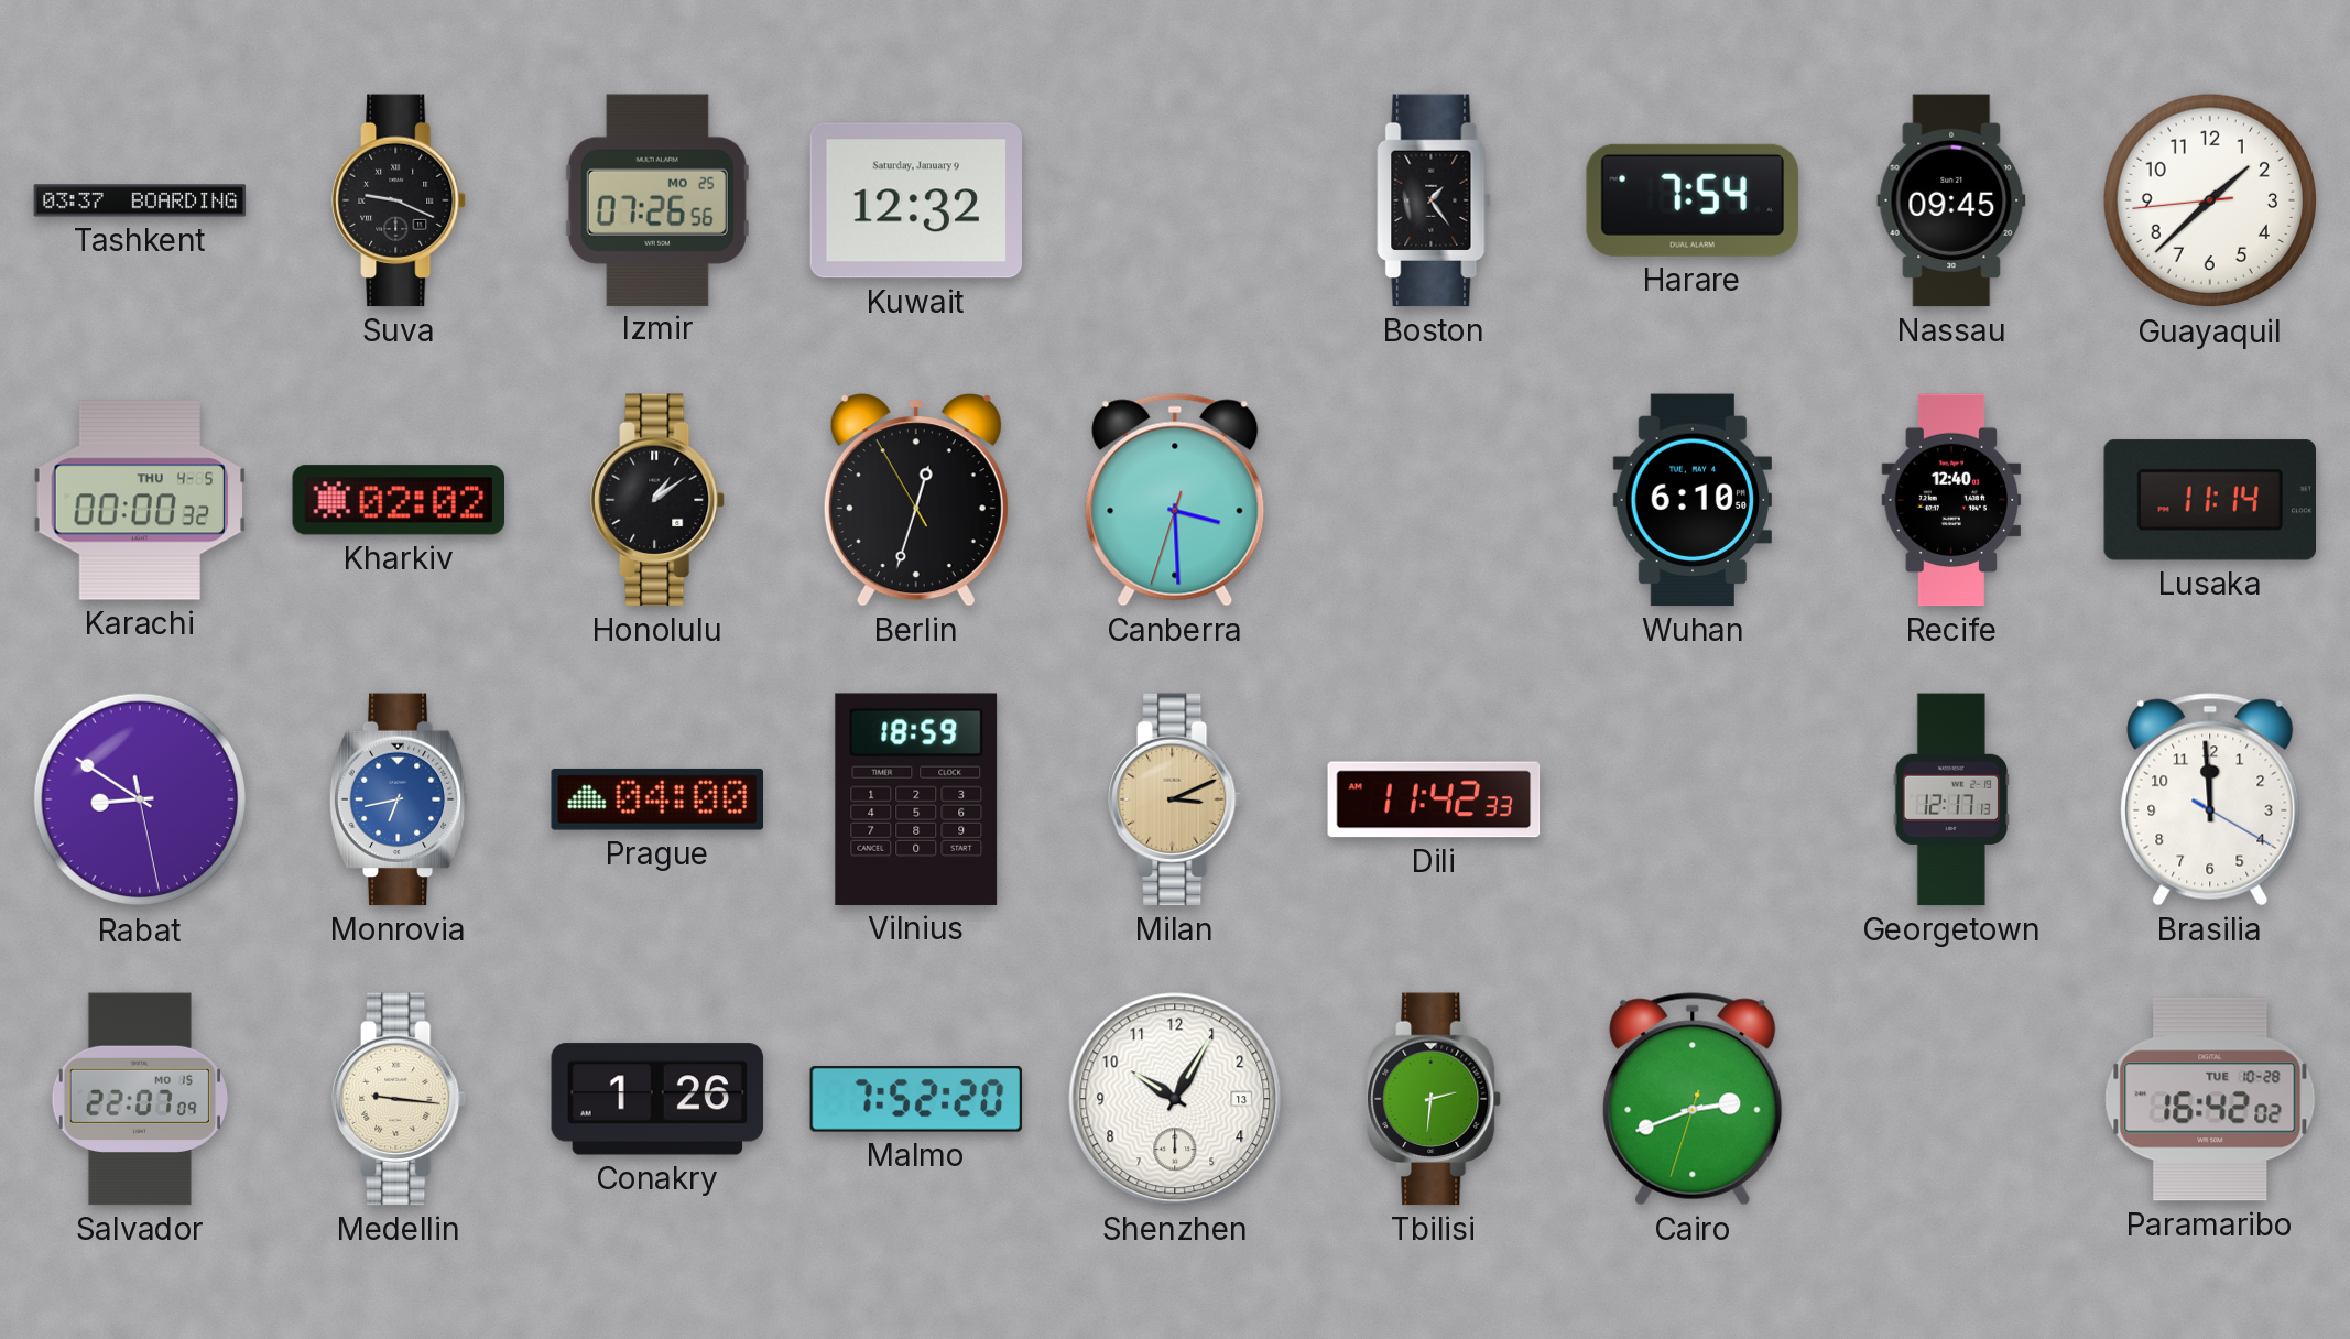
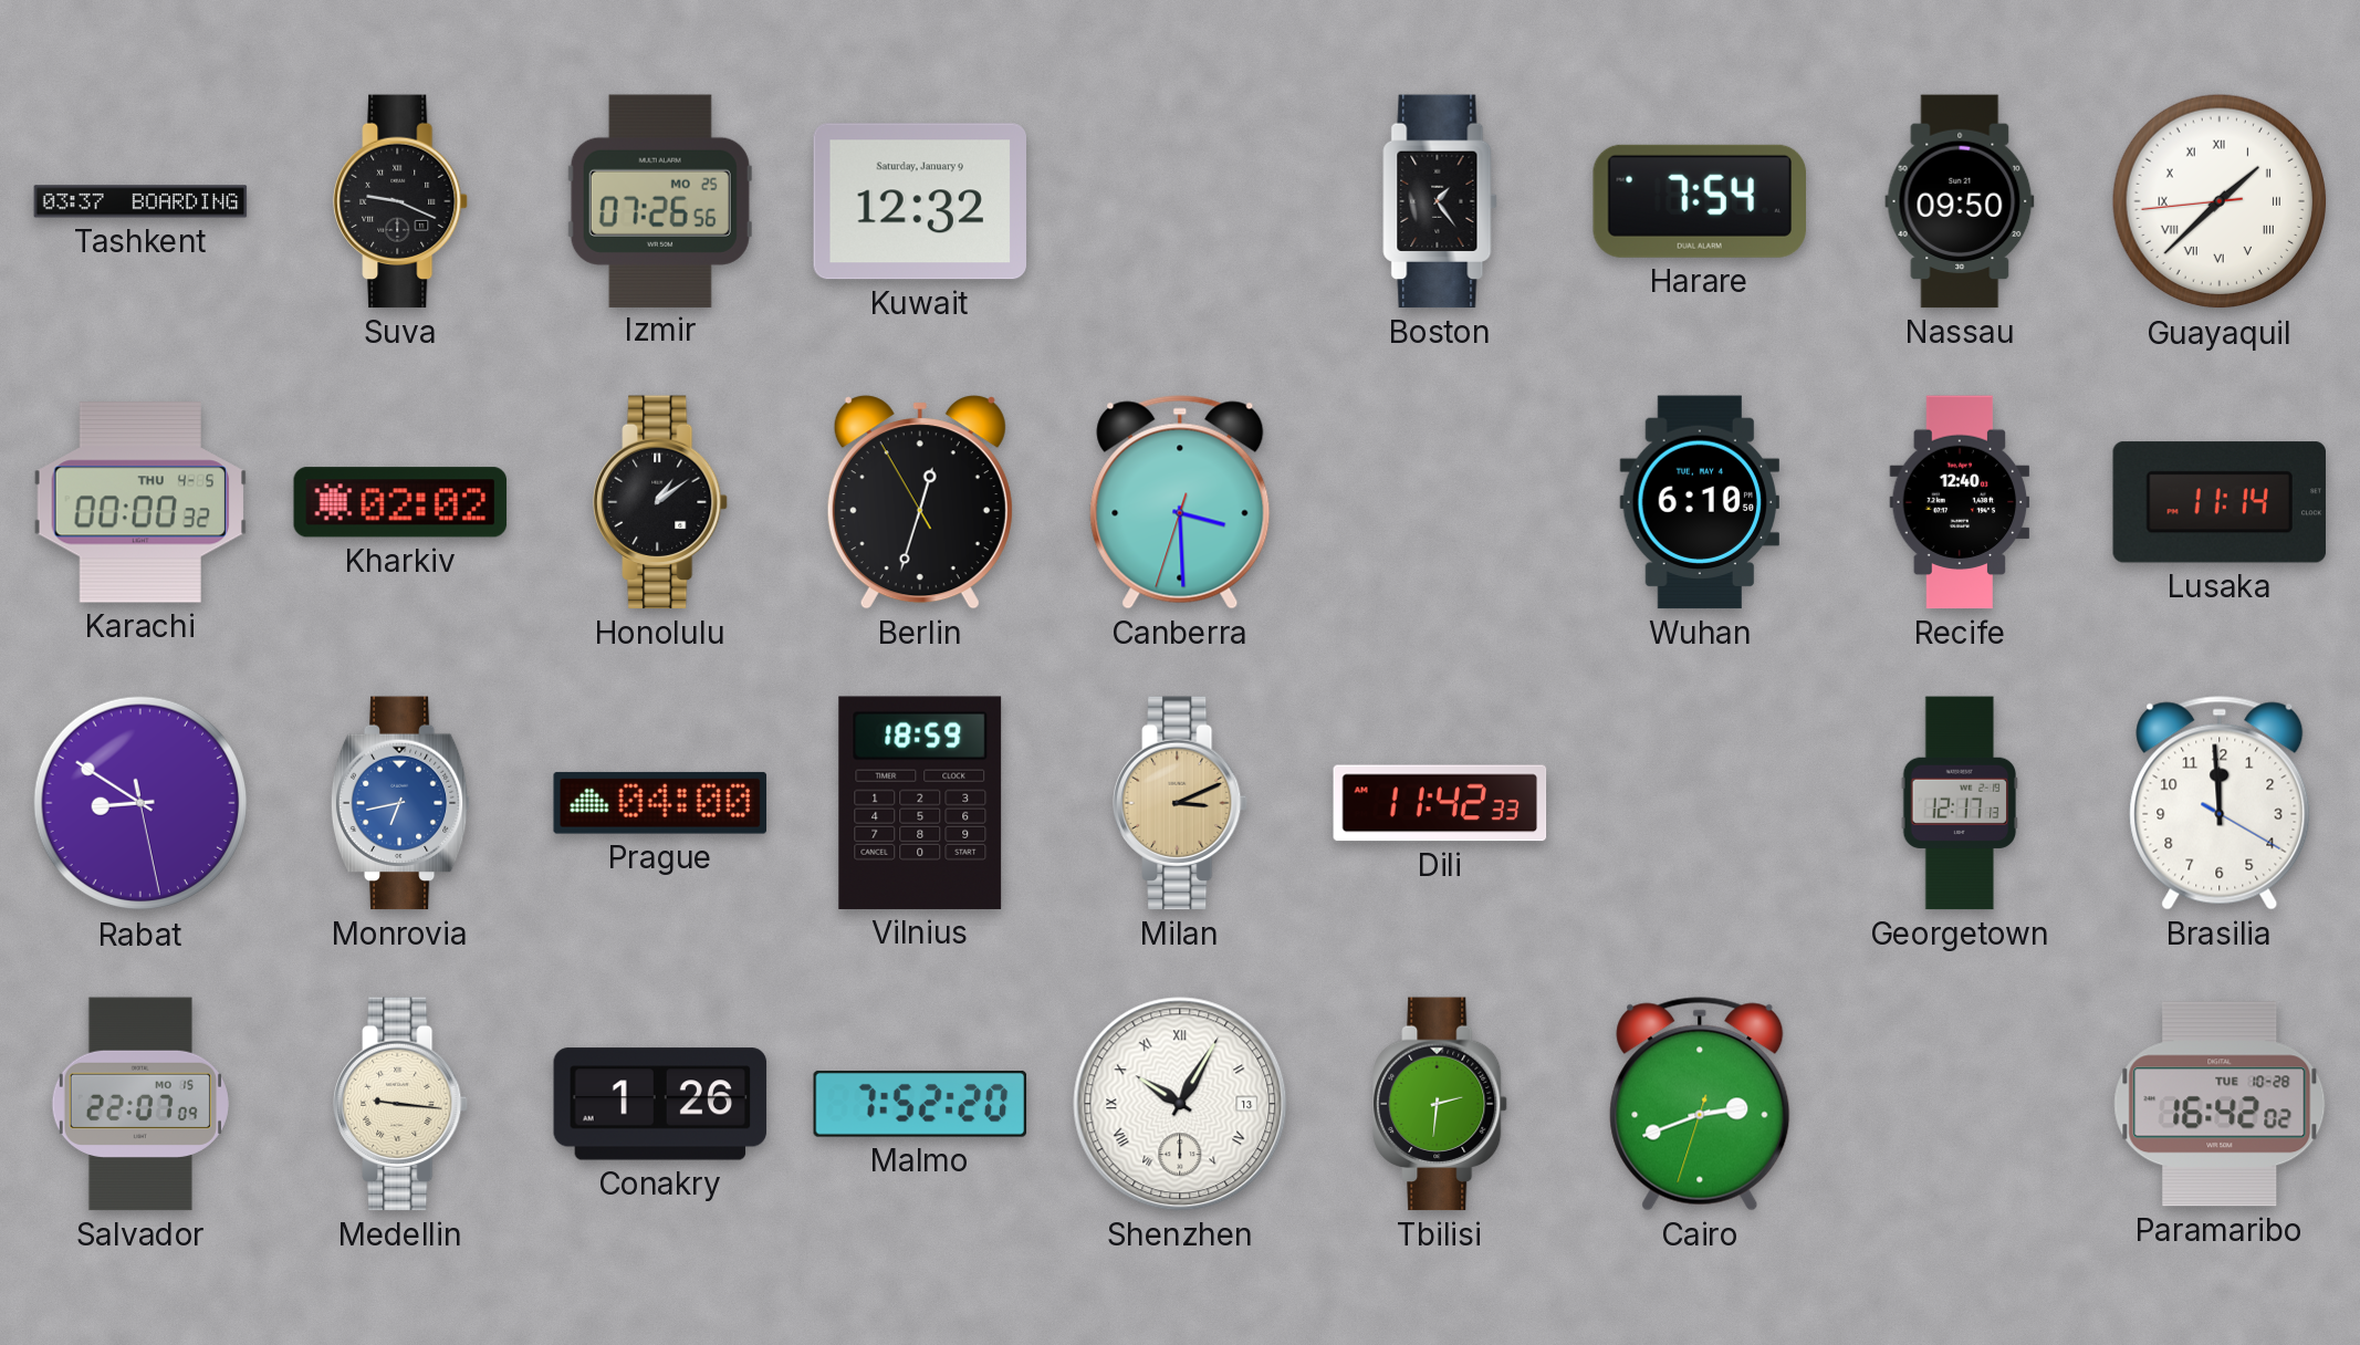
Nassau: 09:45 -> 09:50 (1960, 201)
Guayaquil numerals: Arabic -> Roman (2220, 201)
Shenzhen numerals: Arabic -> Roman (1180, 1104)
